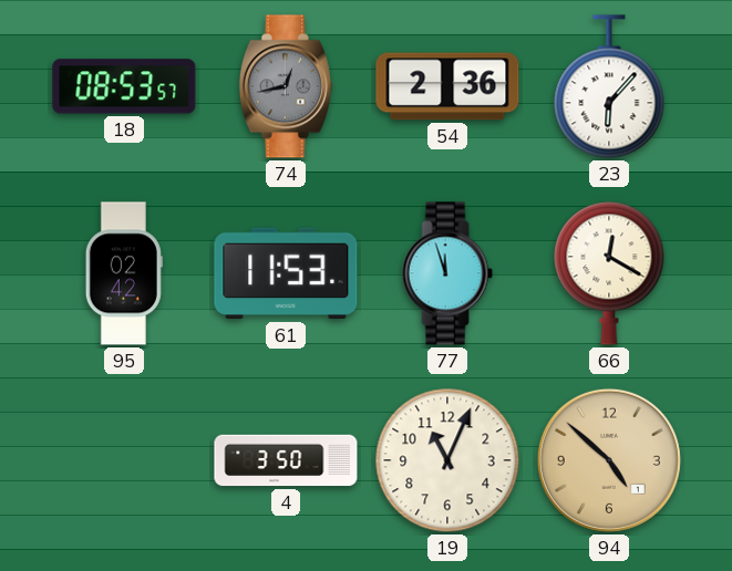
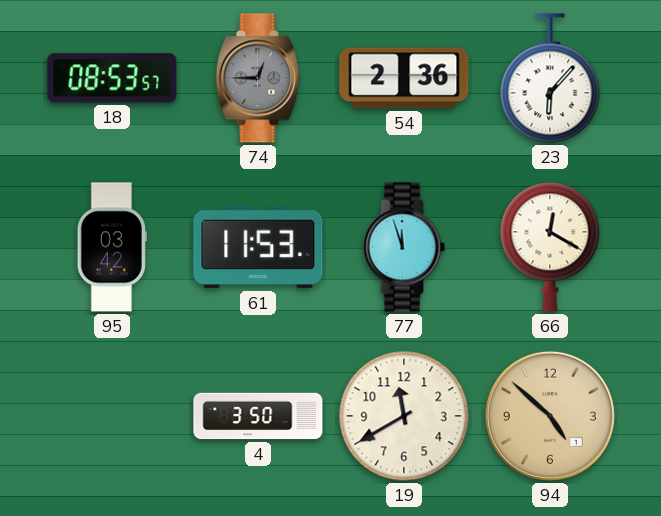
74: 12:43 -> 12:45 (258, 78)
95: 02:42 -> 03:42 (112, 247)
19: 11:04 -> 11:40 (404, 416)
